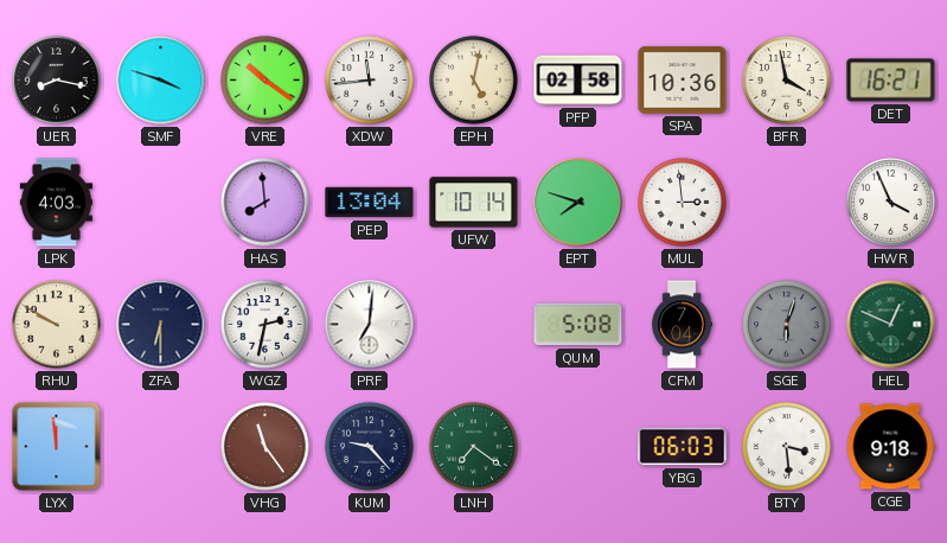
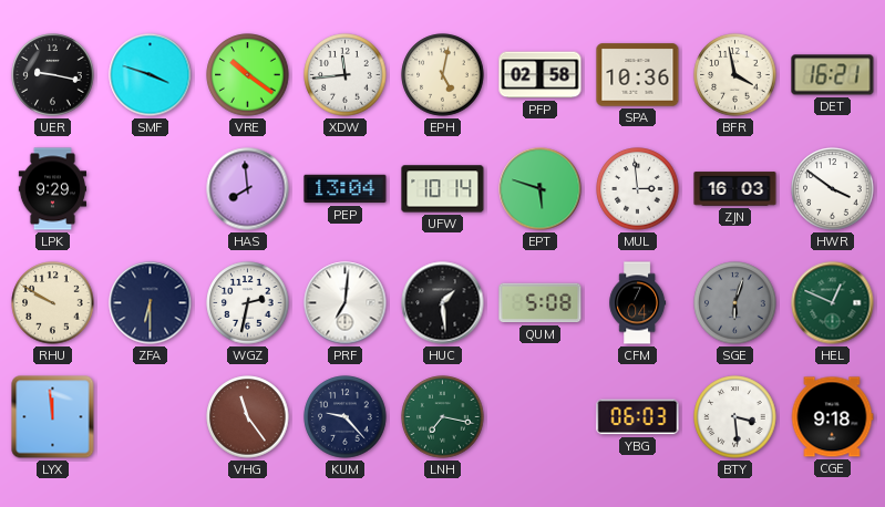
UER: 8:17 -> 9:17 (53, 75)
LPK: 4:03 -> 9:29 (52, 189)
EPT: 7:48 -> 5:48 (541, 189)
ZJN: none -> 16:03 (735, 189)
HWR: 3:56 -> 3:51 (833, 189)
HUC: none -> 1:29 (443, 303)
LNH: 7:21 -> 7:17 (443, 417)
